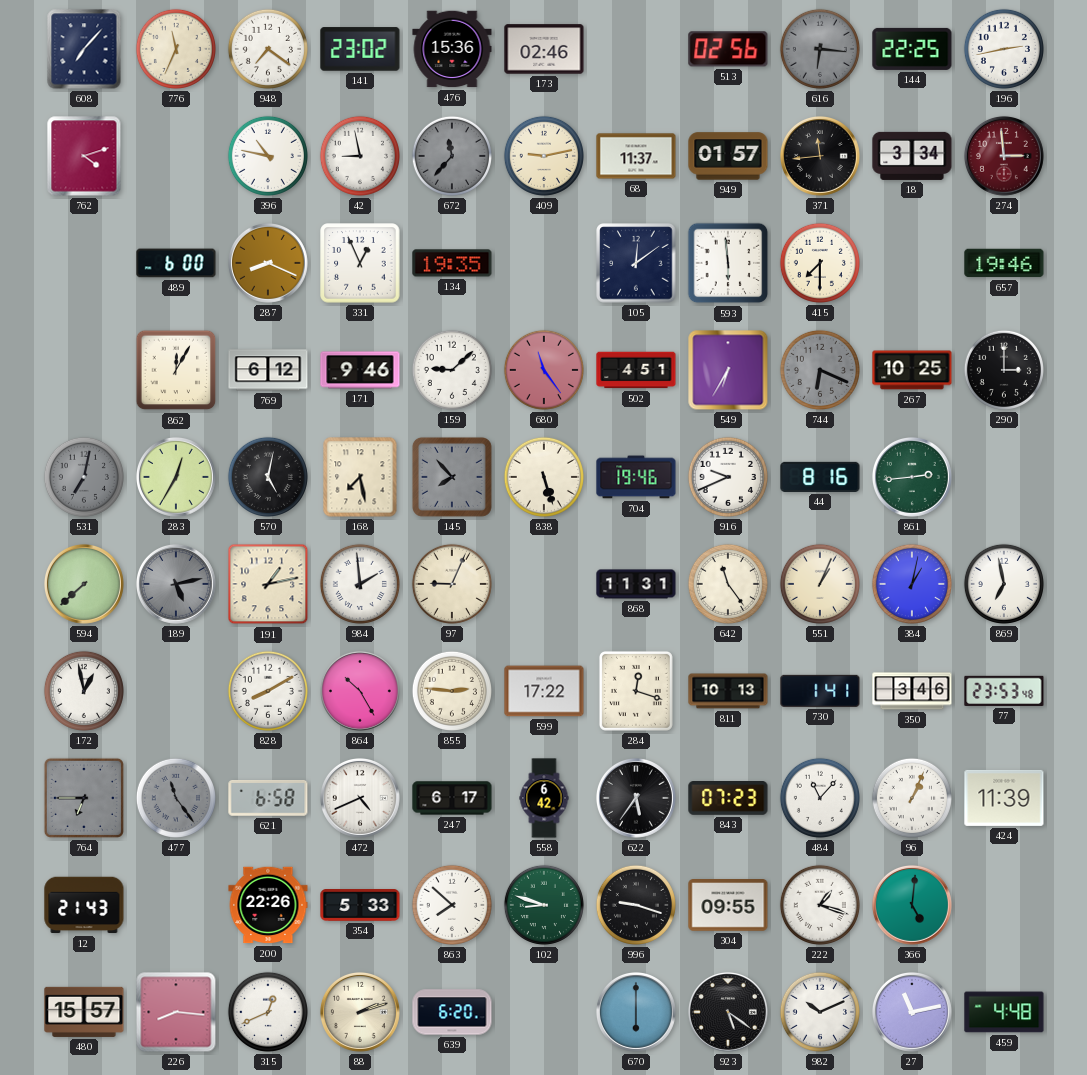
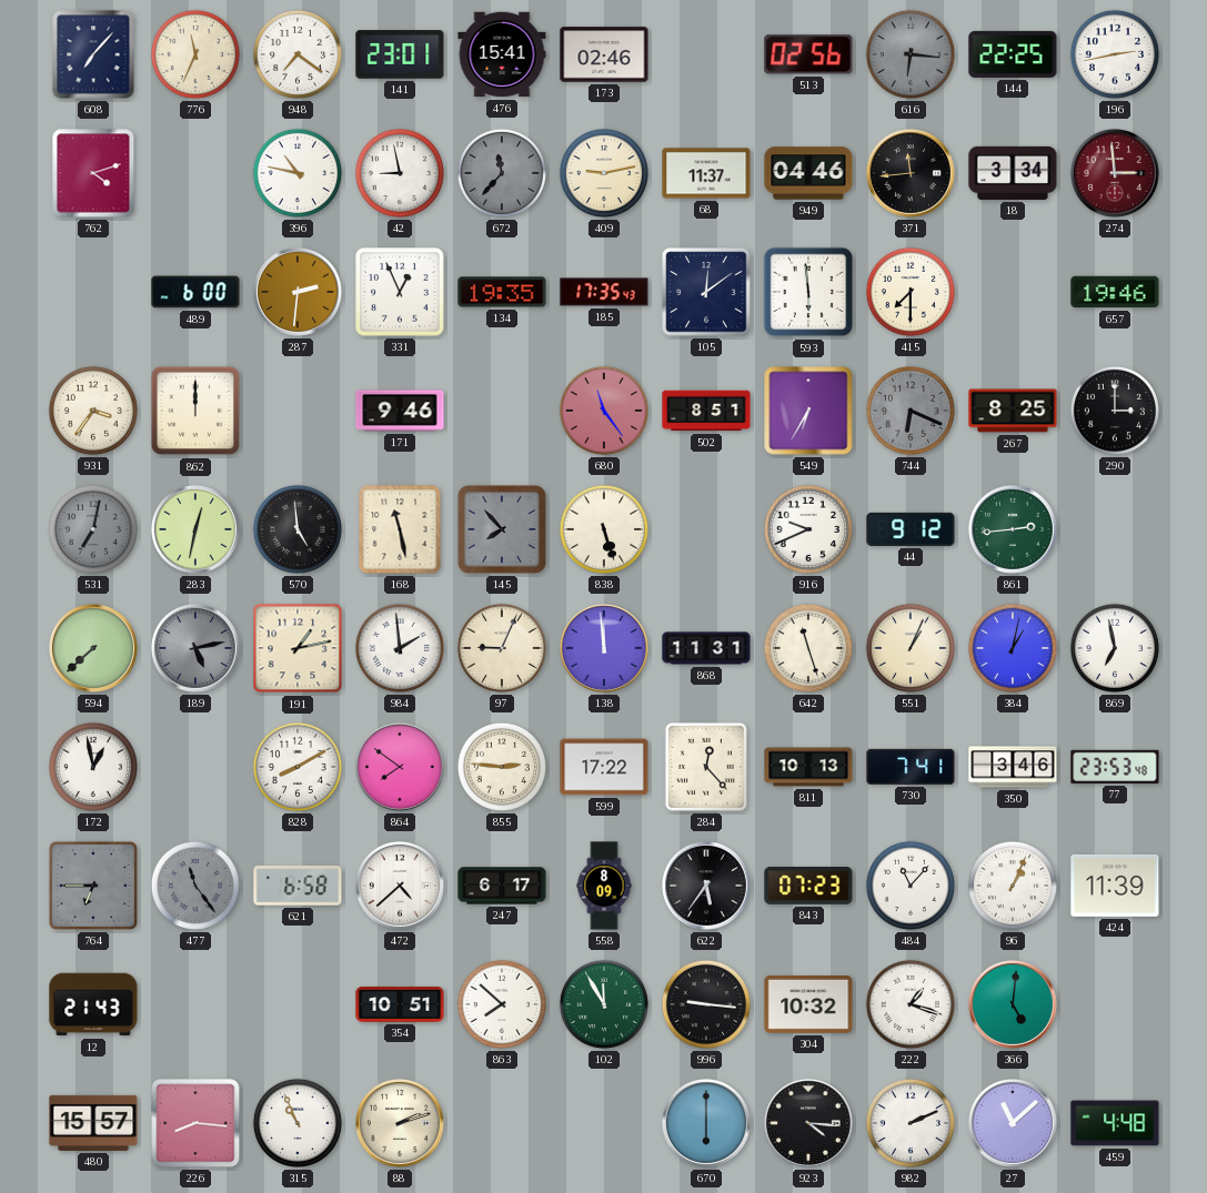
141: 23:02 -> 23:01 (400, 54)
476: 15:36 -> 15:41 (502, 54)
949: 01:57 -> 04:46 (808, 173)
287: 8:19 -> 2:31 (298, 292)
185: none -> 17:35 (604, 292)
931: none -> 3:36 (93, 411)
862: 12:05 -> 12:00 (195, 411)
769: 6:12 -> none (268, 370)
159: 9:08 -> none (452, 370)
502: 4:51 -> 8:51 (706, 411)
267: 10:25 -> 8:25 (1013, 411)
283: 12:35 -> 12:32 (195, 529)
570: 5:02 -> 4:59 (298, 529)
168: 7:28 -> 11:28 (400, 529)
704: 19:46 -> none (636, 477)
44: 8:16 -> 9:12 (911, 529)
138: none -> 11:59 (604, 648)
642: 11:24 -> 11:27 (808, 648)
864: 10:25 -> 7:51 (400, 767)
284: 12:18 -> 12:23 (706, 767)
730: 1:41 -> 7:41 (911, 767)
472: 4:41 -> 4:38 (400, 886)
558: 6:42 -> 8:09 (604, 886)
200: 22:26 -> none (268, 905)
354: 5:33 -> 10:51 (400, 1004)
102: 8:48 -> 11:55 (604, 1004)
996: 9:18 -> 9:16 (706, 1004)
304: 09:55 -> 10:32 (808, 1005)
315: 12:41 -> 10:56 (298, 1123)
639: 6:20 -> none (452, 1012)
923: 5:21 -> 4:16 (808, 1123)
982: 10:11 -> 2:11 (911, 1123)
27: 11:13 -> 11:08 (1013, 1123)
